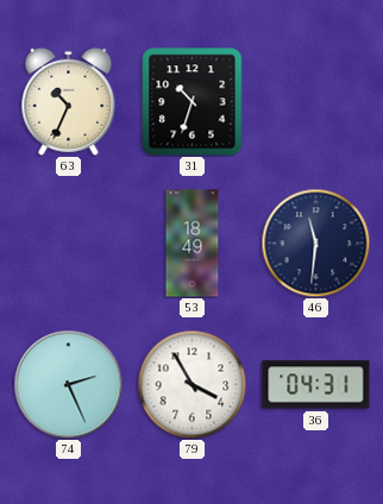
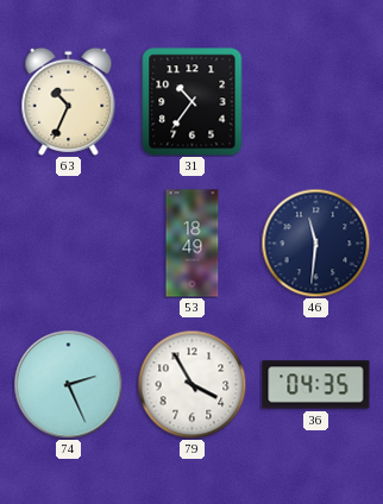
31: 10:33 -> 10:36 (193, 102)
36: 04:31 -> 04:35 (316, 385)
